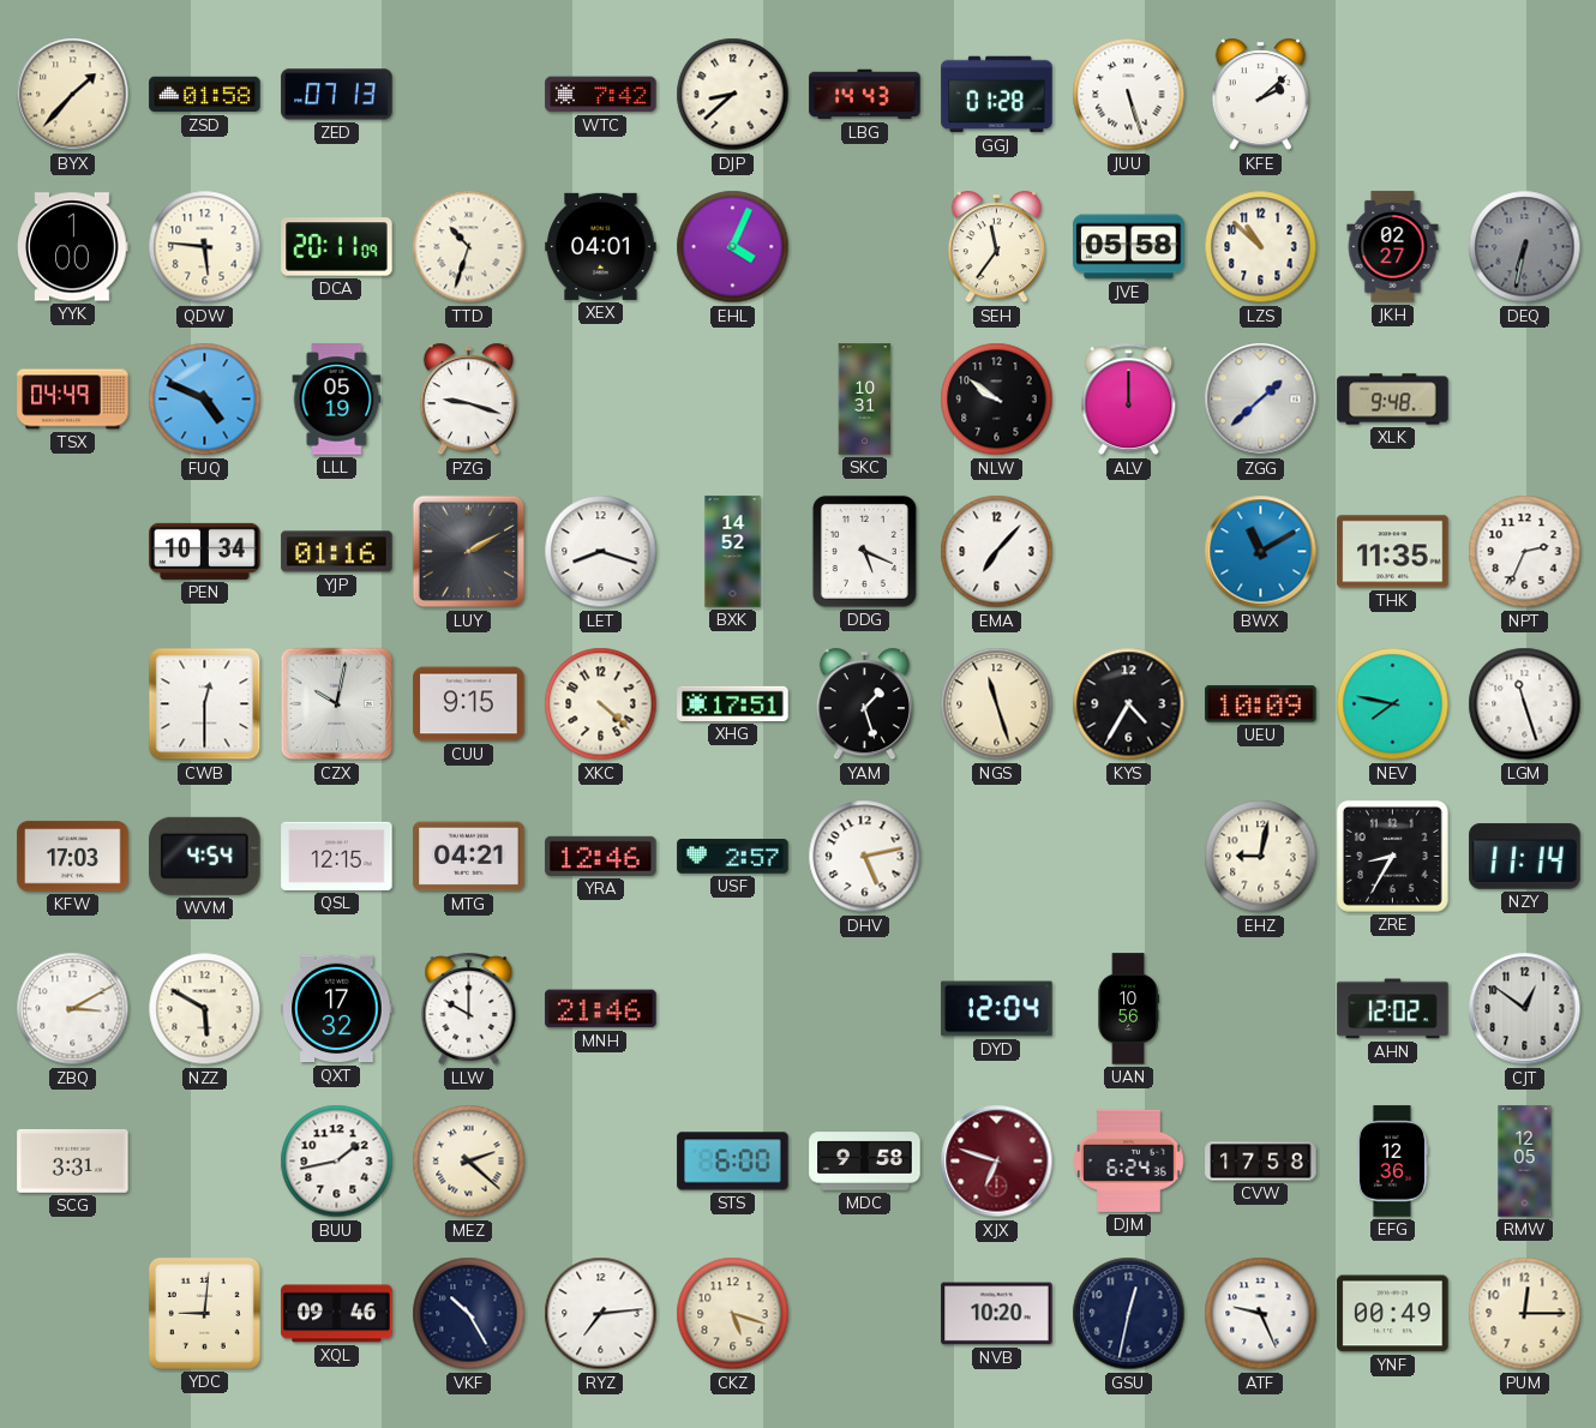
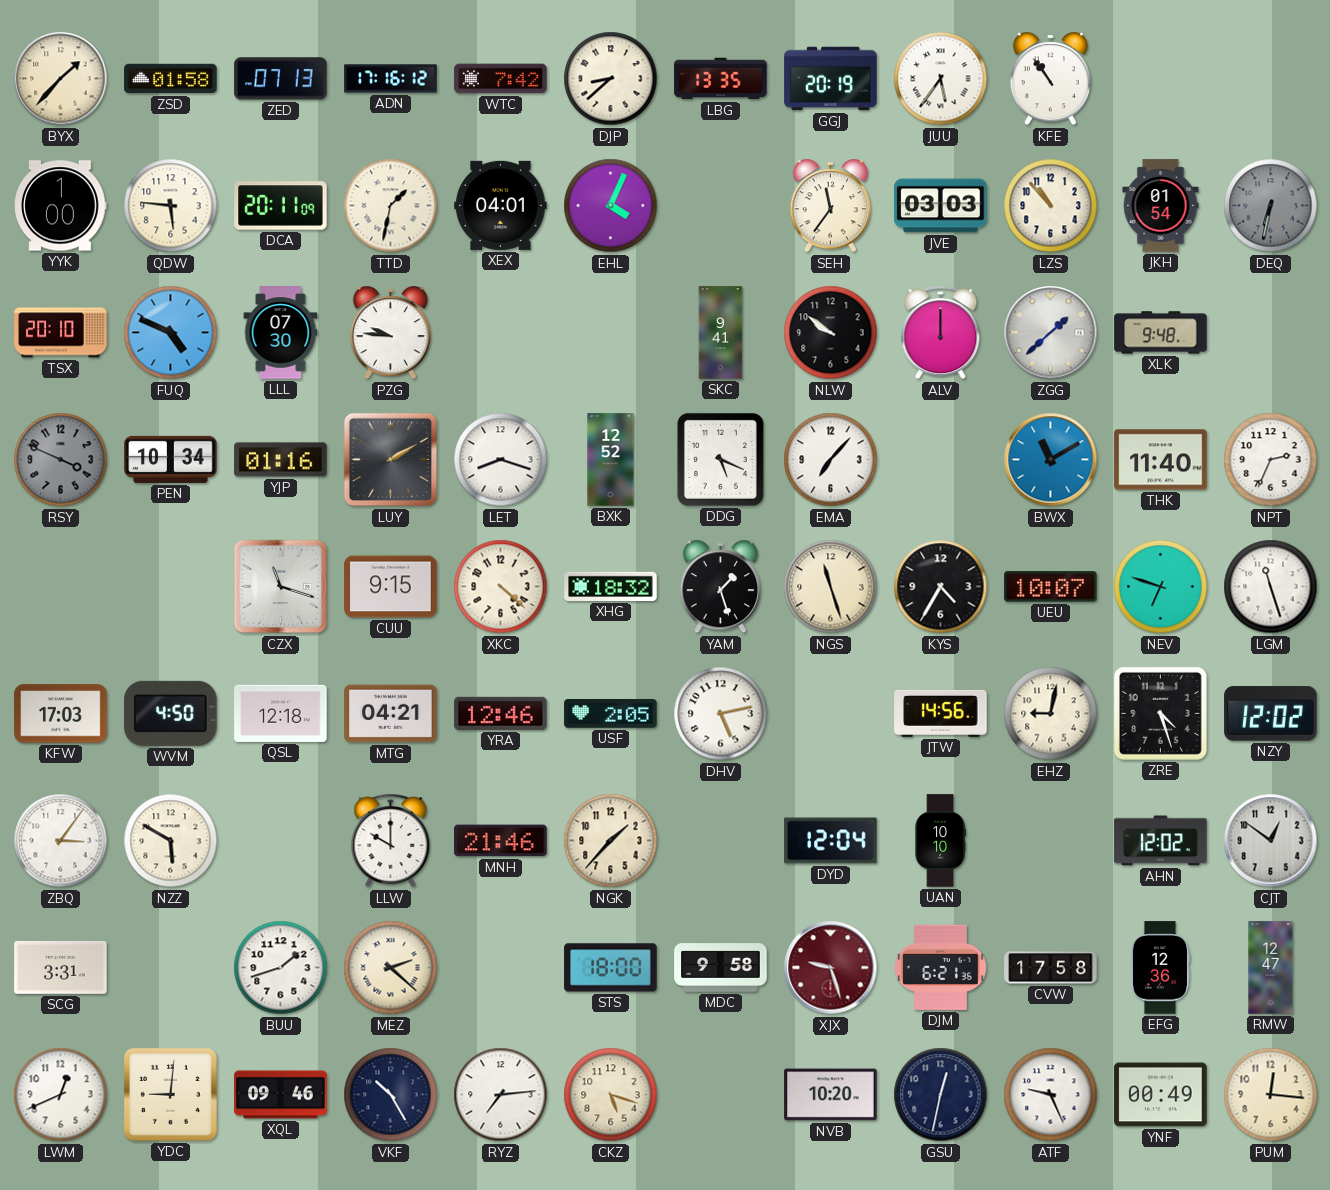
ADN: none -> 17:16 (391, 79)
LBG: 14:43 -> 13:35 (721, 79)
GGJ: 01:28 -> 20:19 (831, 79)
JUU: 5:27 -> 5:36 (941, 79)
KFE: 2:08 -> 10:54 (1050, 79)
TTD: 10:33 -> 1:32 (391, 206)
JVE: 05:58 -> 03:03 (941, 206)
LZS: 10:52 -> 10:53 (1051, 206)
JKH: 02:27 -> 01:54 (1161, 206)
TSX: 04:49 -> 20:10 (61, 333)
LLL: 05:19 -> 07:30 (281, 333)
PZG: 9:18 -> 9:46 (390, 333)
SKC: 10:31 -> 9:41 (721, 333)
RSY: none -> 3:49 (61, 460)
BXK: 14:52 -> 12:52 (611, 460)
THK: 11:35 -> 11:40 (1161, 460)
CWB: 12:30 -> none (205, 704)
CZX: 10:02 -> 11:18 (281, 587)
XHG: 17:51 -> 18:32 (611, 586)
UEU: 10:09 -> 10:07 (1051, 587)
NEV: 7:47 -> 6:48 (1161, 587)
WVM: 4:54 -> 4:50 (171, 713)
QSL: 12:15 -> 12:18 (281, 713)
USF: 2:57 -> 2:05 (611, 714)
JTW: none -> 14:56 (941, 713)
ZRE: 8:35 -> 4:27 (1160, 713)
NZY: 11:14 -> 12:02 (1271, 714)
ZBQ: 3:10 -> 3:06 (61, 841)
QXT: 17:32 -> none (337, 1009)
NGK: none -> 1:37 (611, 841)
UAN: 10:56 -> 10:10 (940, 841)
BUU: 1:43 -> 1:42 (281, 968)
STS: 6:00 -> 18:00 (611, 968)
XJX: 6:48 -> 9:27 (831, 968)
DJM: 6:24 -> 6:21 (941, 967)
RMW: 12:05 -> 12:47 (1271, 968)
LWM: none -> 12:41 (61, 1095)
PUM: 12:15 -> 12:16 (1271, 1095)
